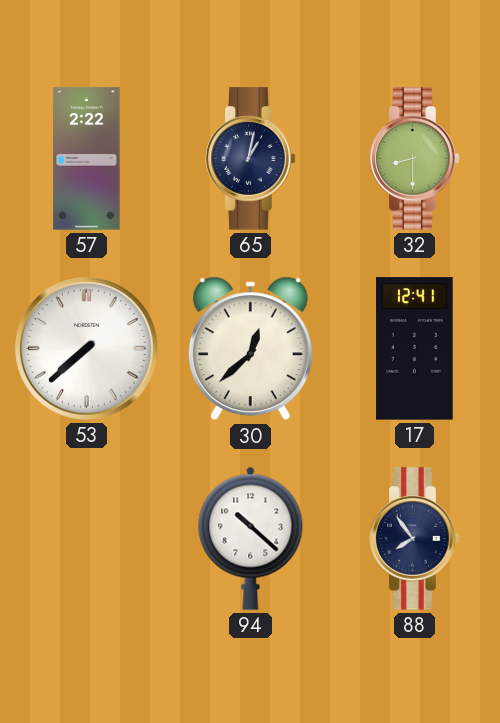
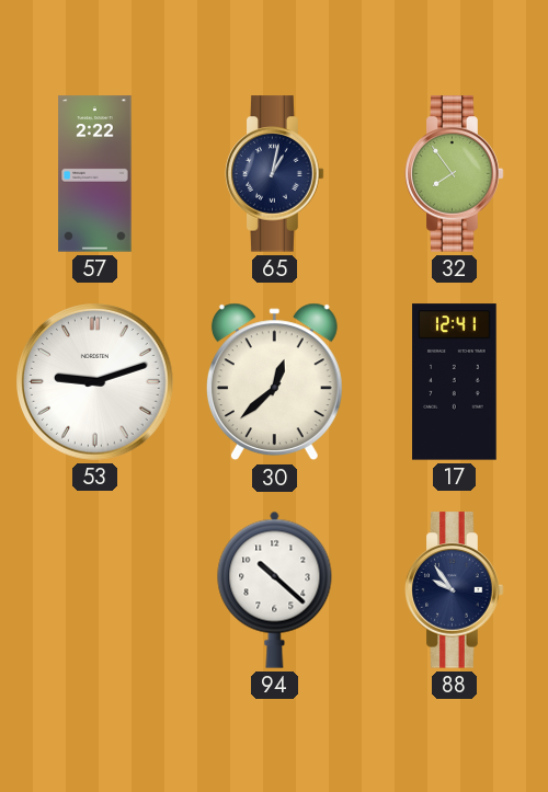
32: 8:30 -> 7:54 (455, 174)
53: 7:38 -> 9:12 (95, 382)
88: 7:54 -> 9:54 (455, 590)
